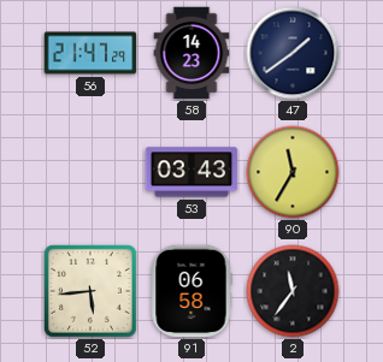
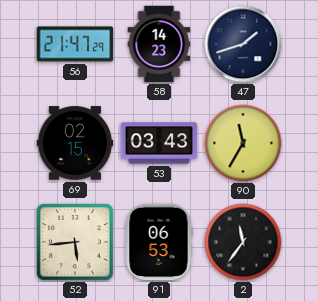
47: 1:39 -> 1:42 (243, 44)
69: none -> 02:15 (75, 143)
91: 06:58 -> 06:53 (159, 242)
